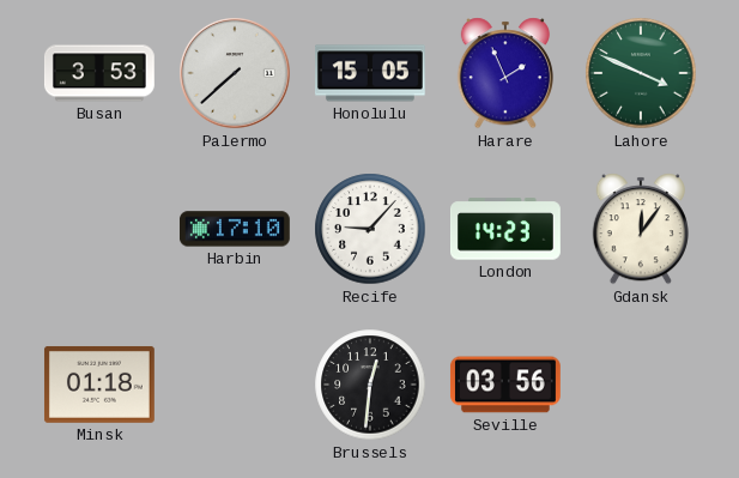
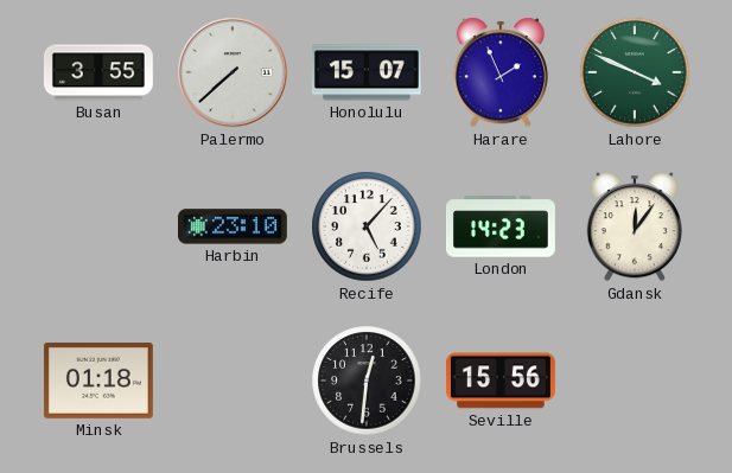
Busan: 3:53 -> 3:55 (98, 72)
Honolulu: 15:05 -> 15:07 (367, 72)
Harbin: 17:10 -> 23:10 (233, 226)
Recife: 9:07 -> 5:07 (367, 226)
Seville: 03:56 -> 15:56 (501, 381)
